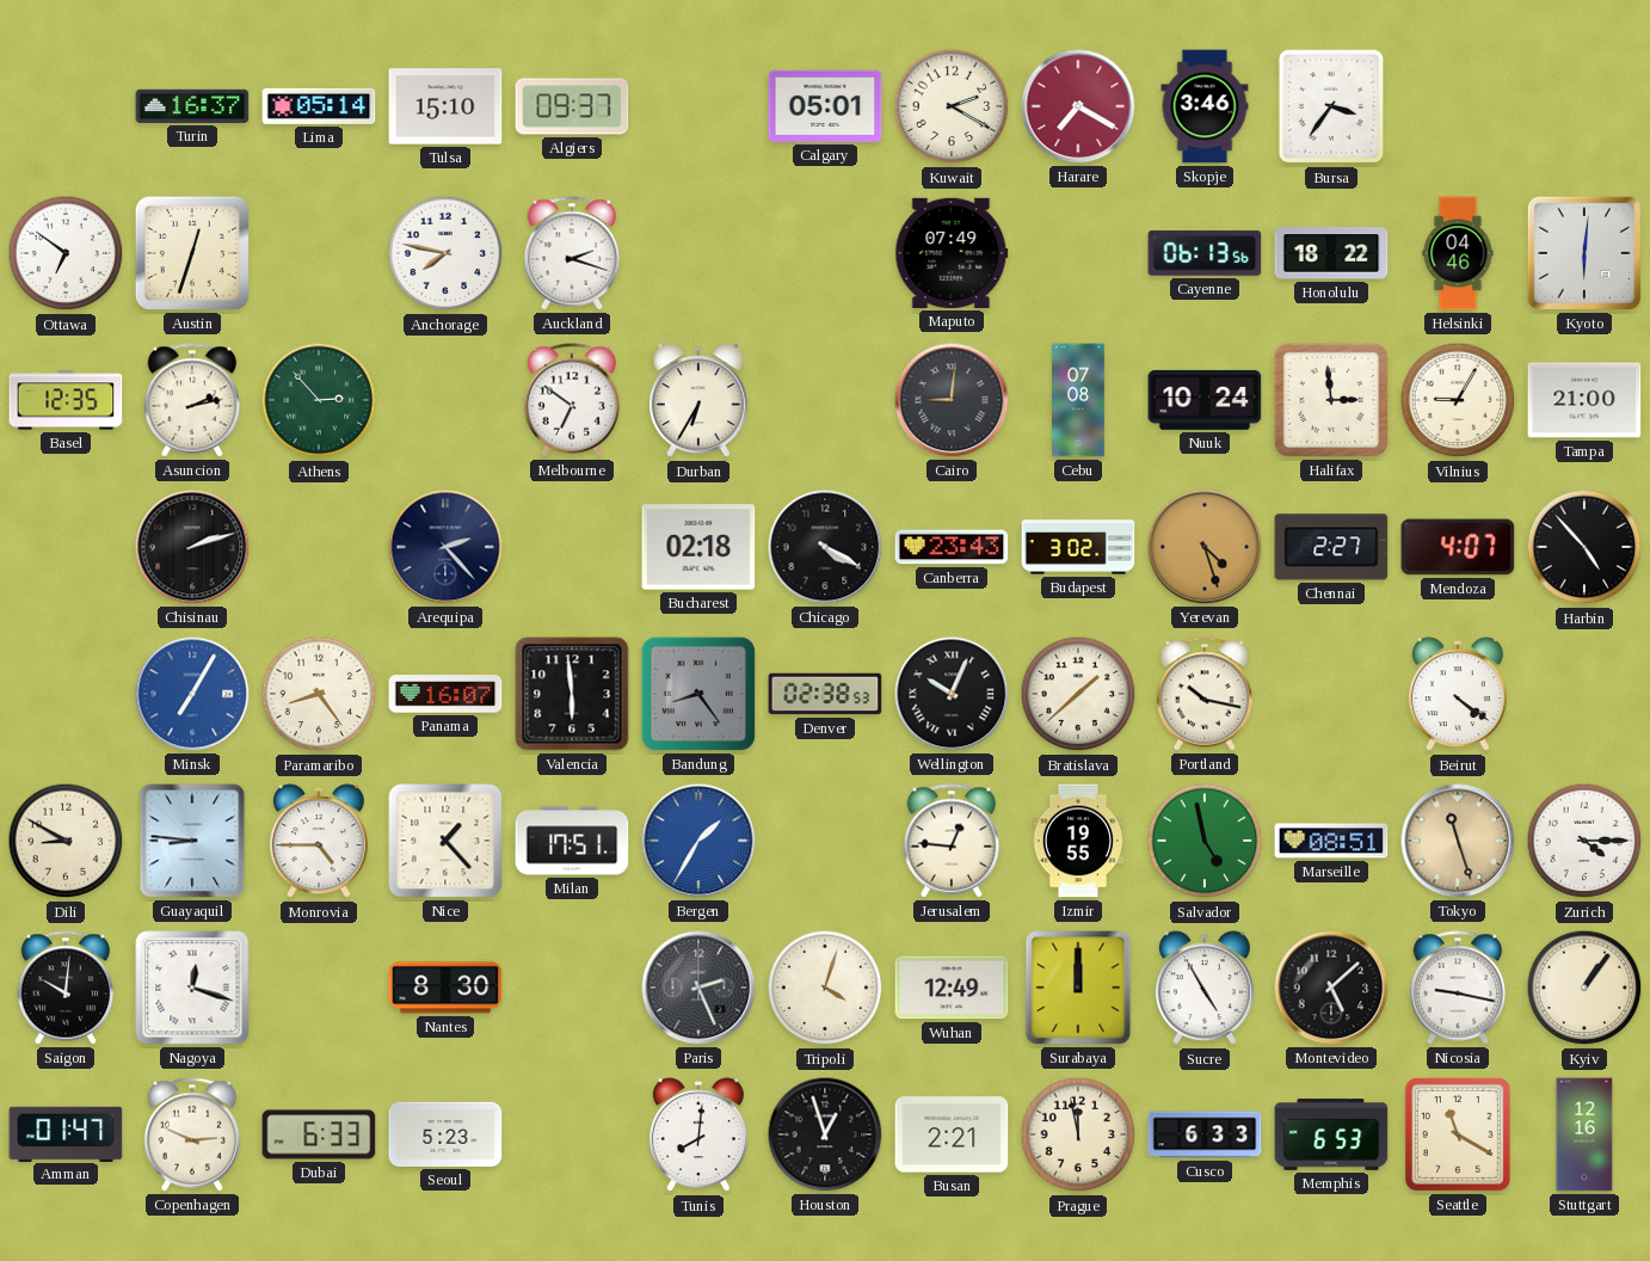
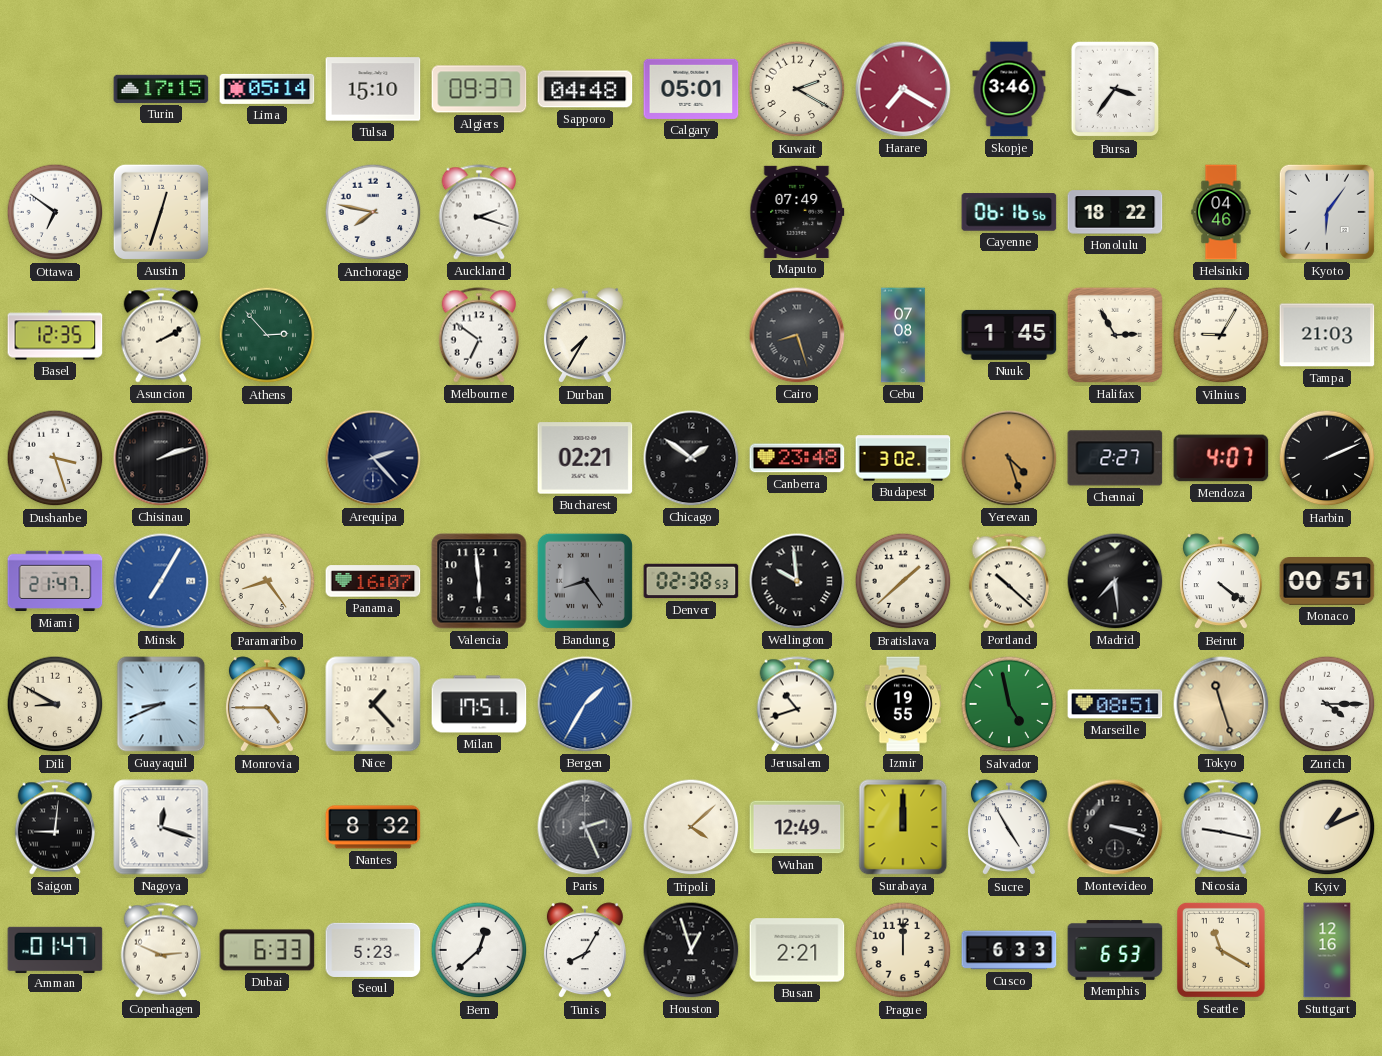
Turin: 16:37 -> 17:15 (161, 89)
Sapporo: none -> 04:48 (585, 89)
Cayenne: 06:13 -> 06:16 (1009, 212)
Kyoto: 6:01 -> 6:06 (1327, 212)
Asuncion: 2:13 -> 2:10 (161, 335)
Durban: 6:35 -> 7:35 (585, 336)
Cairo: 9:01 -> 8:27 (797, 335)
Nuuk: 10:24 -> 1:45 (1009, 335)
Halifax: 2:59 -> 2:55 (1115, 335)
Tampa: 21:00 -> 21:03 (1327, 335)
Dushanbe: none -> 3:27 (55, 458)
Bucharest: 02:18 -> 02:21 (585, 458)
Chicago: 4:20 -> 1:51 (691, 458)
Canberra: 23:43 -> 23:48 (797, 458)
Harbin: 4:53 -> 2:11 (1327, 458)
Miami: none -> 21:47 (55, 581)
Wellington: 10:04 -> 9:59 (797, 581)
Portland: 10:17 -> 10:22 (1009, 581)
Madrid: none -> 7:29 (1115, 581)
Monaco: none -> 00:51 (1327, 582)
Guayaquil: 8:46 -> 8:41 (161, 704)
Jerusalem: 12:46 -> 10:42 (797, 704)
Saigon: 10:01 -> 9:01 (55, 827)
Nantes: 8:30 -> 8:32 (373, 827)
Tripoli: 4:03 -> 4:08 (691, 827)
Montevideo: 5:08 -> 3:18 (1115, 827)
Kyiv: 1:06 -> 1:11 (1327, 827)
Bern: none -> 12:38 (479, 950)
Tunis: 8:01 -> 8:05 (585, 951)
Prague: 11:58 -> 12:00 (903, 950)
